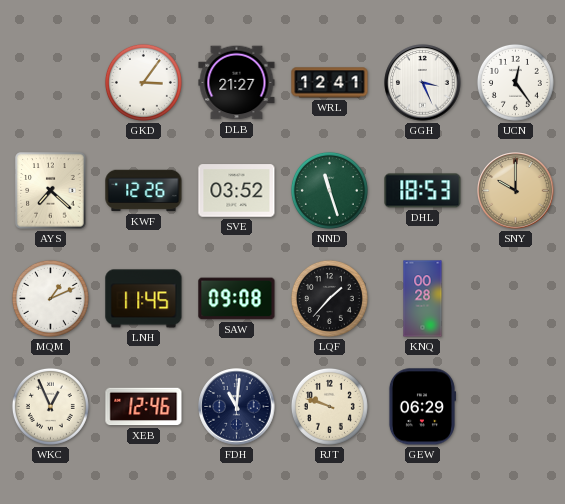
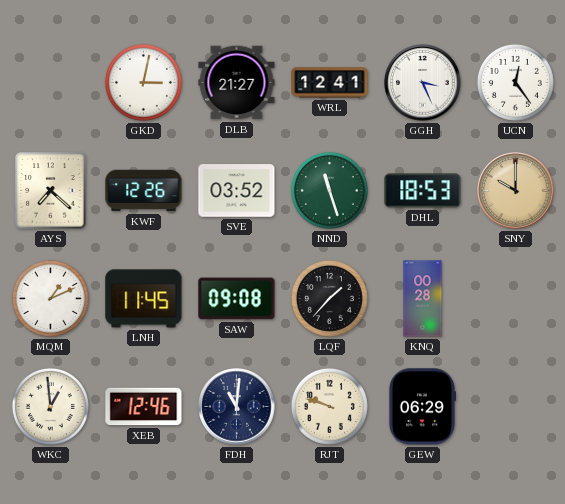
GKD: 3:06 -> 3:02 (143, 82)
WKC: 12:56 -> 12:59 (50, 406)
